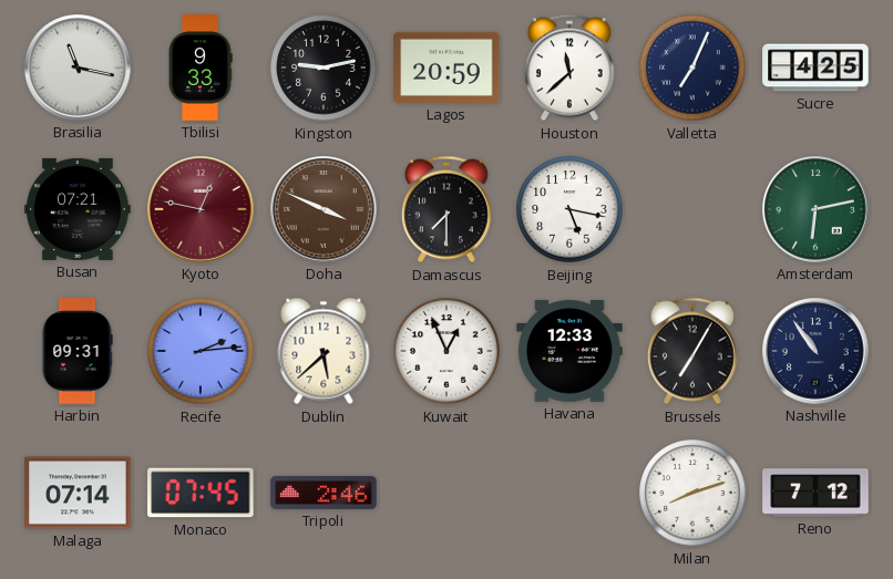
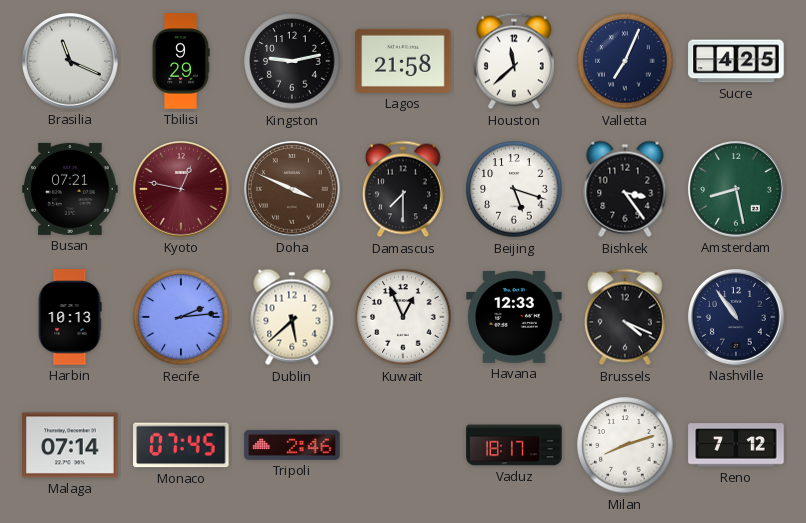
Brasilia: 11:17 -> 11:19 (70, 61)
Tbilisi: 9:33 -> 9:29 (181, 61)
Lagos: 20:59 -> 21:58 (403, 61)
Beijing: 5:17 -> 5:18 (514, 189)
Bishkek: none -> 3:24 (625, 189)
Amsterdam: 6:13 -> 8:28 (736, 189)
Harbin: 09:31 -> 10:13 (70, 317)
Brussels: 7:05 -> 4:19 (625, 317)
Vaduz: none -> 18:17 (514, 445)
